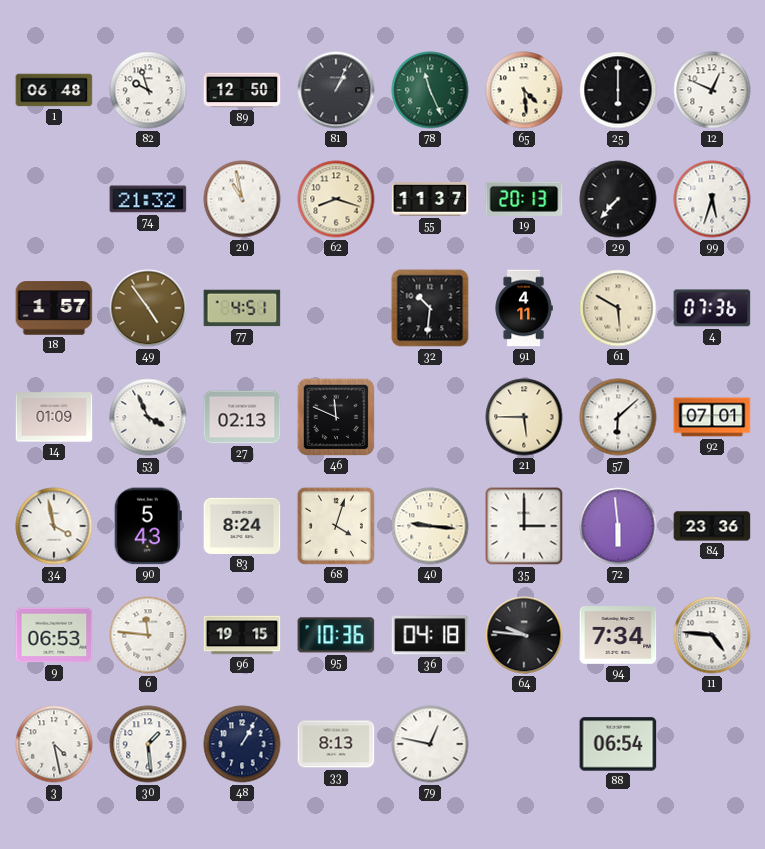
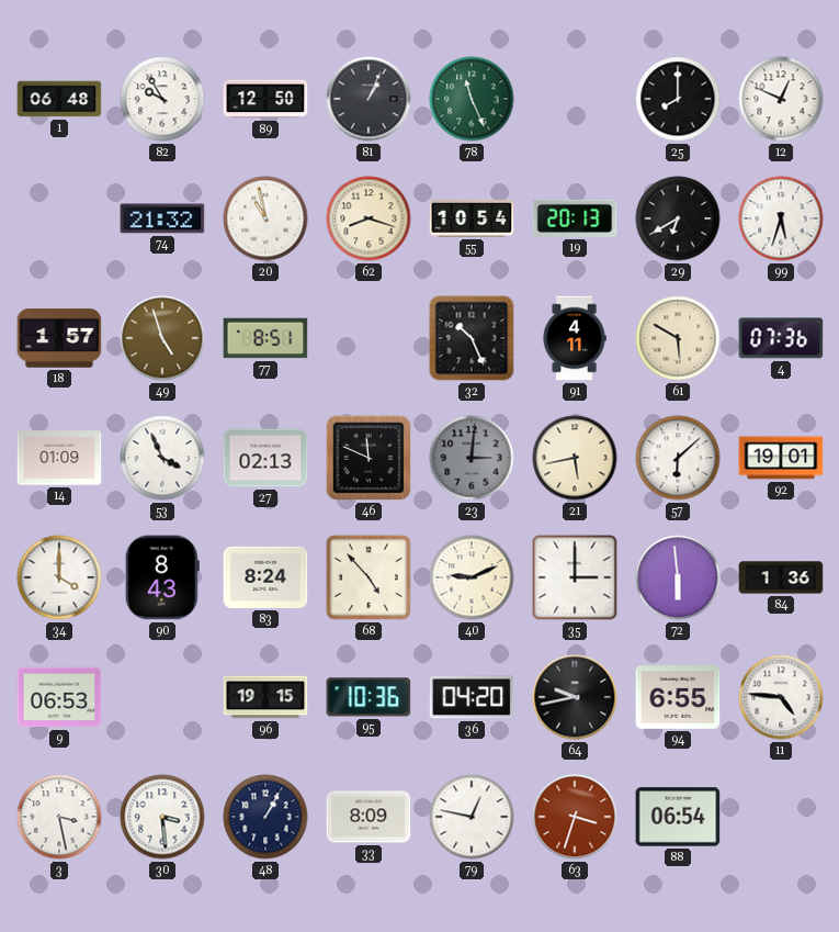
82: 9:57 -> 9:55 (162, 99)
65: 4:29 -> none (524, 90)
25: 6:00 -> 8:00 (678, 99)
55: 11:37 -> 10:54 (472, 220)
29: 7:37 -> 6:40 (678, 218)
49: 4:54 -> 4:57 (162, 338)
77: 4:51 -> 8:51 (265, 338)
32: 10:31 -> 10:26 (472, 338)
23: none -> 3:01 (472, 458)
21: 5:45 -> 5:43 (575, 458)
92: 07:01 -> 19:01 (781, 458)
34: 3:58 -> 4:00 (59, 577)
90: 5:43 -> 8:43 (162, 577)
68: 4:03 -> 4:53 (369, 577)
40: 9:16 -> 9:11 (472, 577)
84: 23:36 -> 1:36 (781, 577)
6: 11:46 -> none (148, 635)
36: 04:18 -> 04:20 (472, 697)
64: 9:46 -> 9:43 (575, 697)
94: 7:34 -> 6:55 (678, 698)
3: 4:28 -> 3:28 (59, 817)
30: 1:29 -> 3:29 (162, 817)
33: 8:13 -> 8:09 (369, 817)
63: none -> 3:33 (575, 817)
